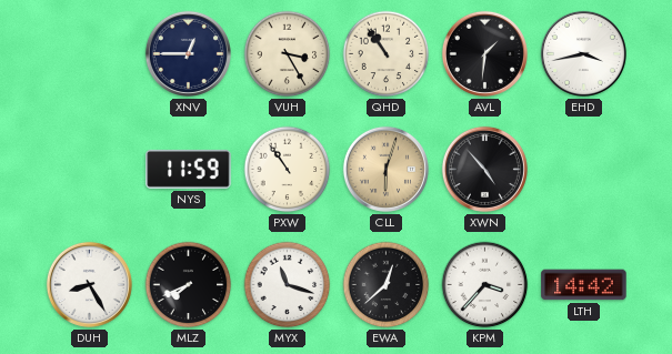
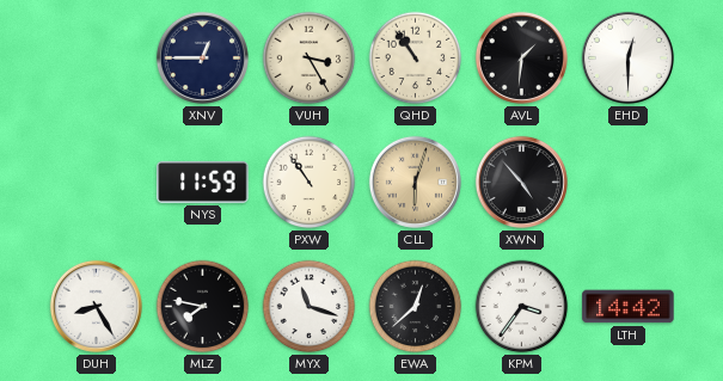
EHD: 3:43 -> 12:30 (627, 57)
MLZ: 7:41 -> 7:47 (203, 307)
KPM: 3:37 -> 3:36 (522, 307)
